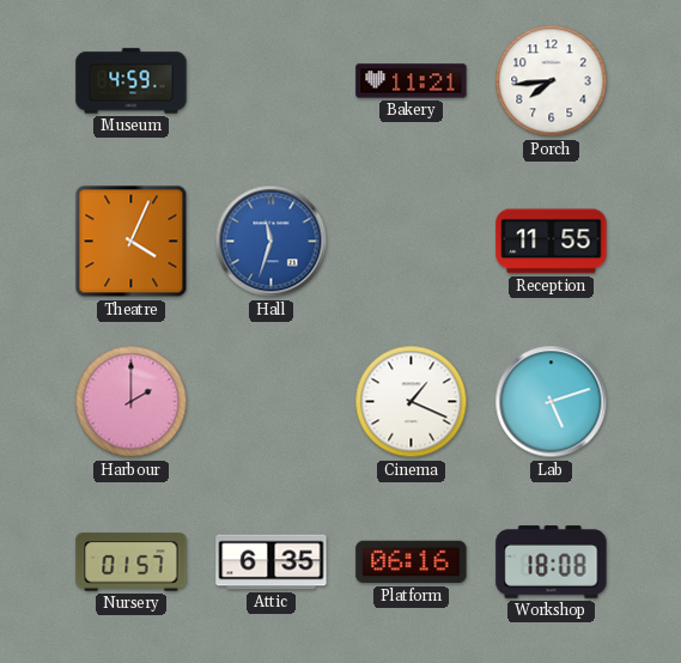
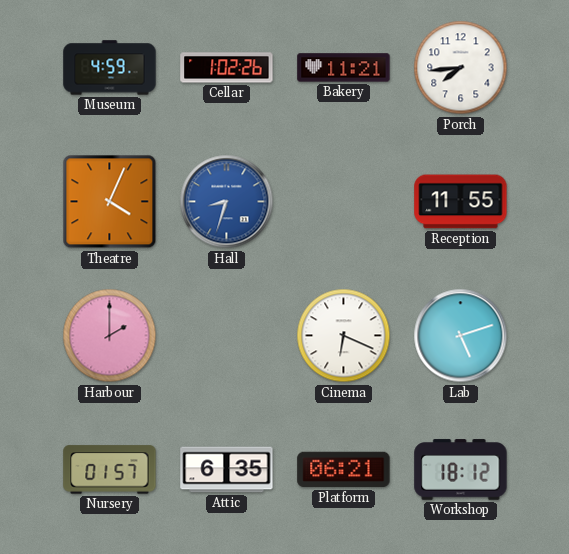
Cellar: none -> 1:02 (227, 68)
Hall: 11:33 -> 8:33 (227, 202)
Cinema: 1:19 -> 6:19 (344, 336)
Platform: 06:16 -> 06:21 (344, 470)
Workshop: 18:08 -> 18:12 (461, 470)
